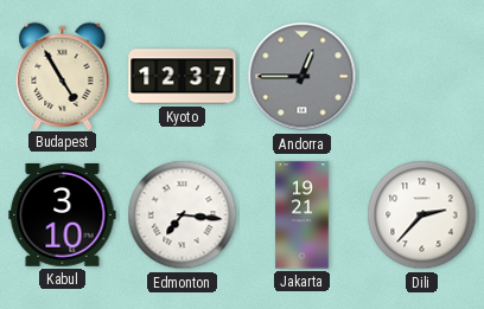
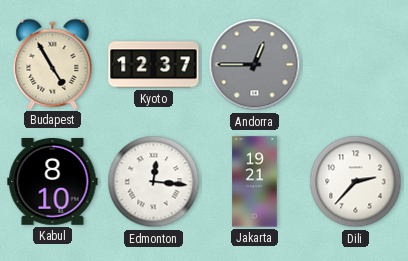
Kabul: 3:10 -> 8:10 (53, 182)
Edmonton: 7:16 -> 12:16 (154, 182)
